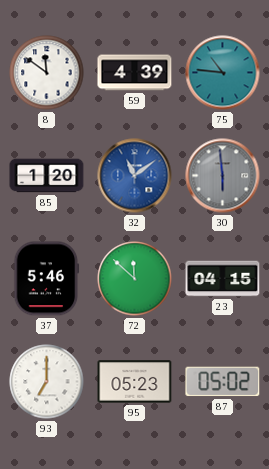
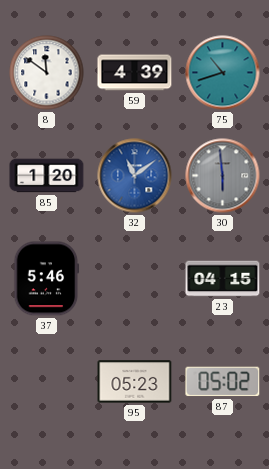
75: 10:46 -> 10:42 (223, 73)
72: 11:52 -> none (135, 279)
93: 7:00 -> none (47, 382)
